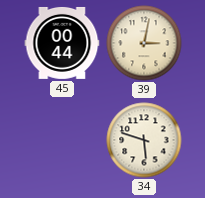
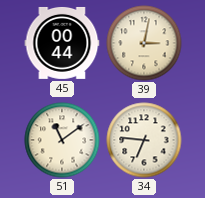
51: none -> 11:09 (62, 140)
34: 5:48 -> 6:46 (144, 140)
